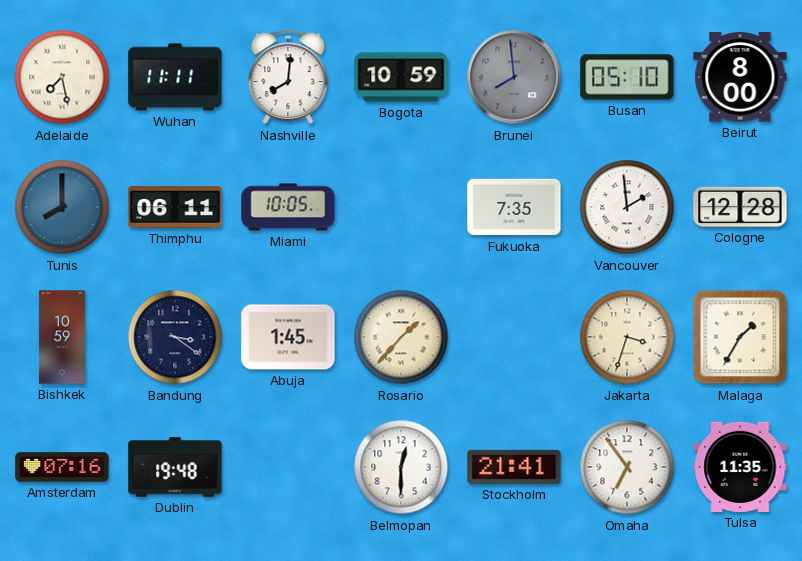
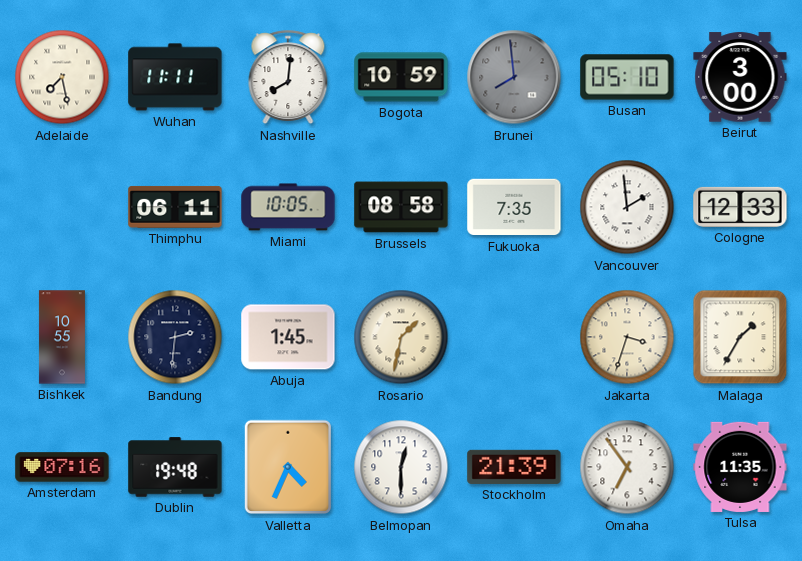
Beirut: 8:00 -> 3:00 (740, 77)
Tunis: 8:00 -> none (62, 207)
Brussels: none -> 08:58 (401, 207)
Cologne: 12:28 -> 12:33 (740, 207)
Bishkek: 10:59 -> 10:55 (62, 337)
Bandung: 3:21 -> 2:31 (175, 337)
Rosario: 1:37 -> 1:32 (401, 337)
Valletta: none -> 4:34 (287, 467)
Stockholm: 21:41 -> 21:39 (514, 467)
